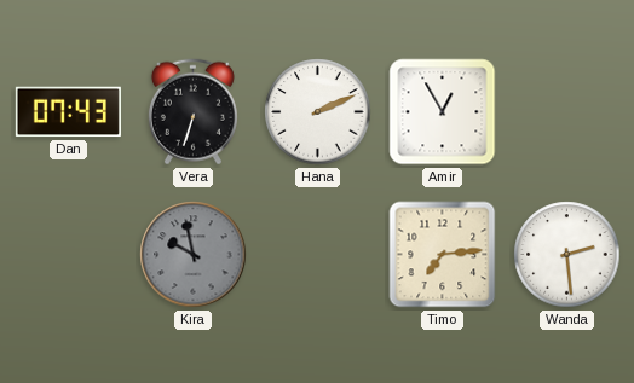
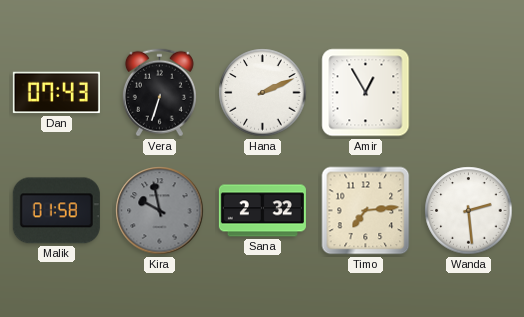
Malik: none -> 01:58 (56, 211)
Sana: none -> 2:32 (262, 211)
